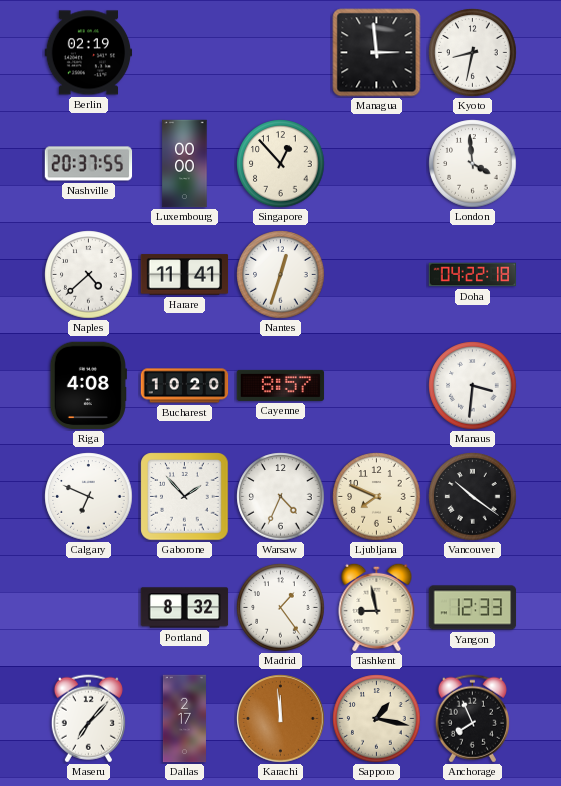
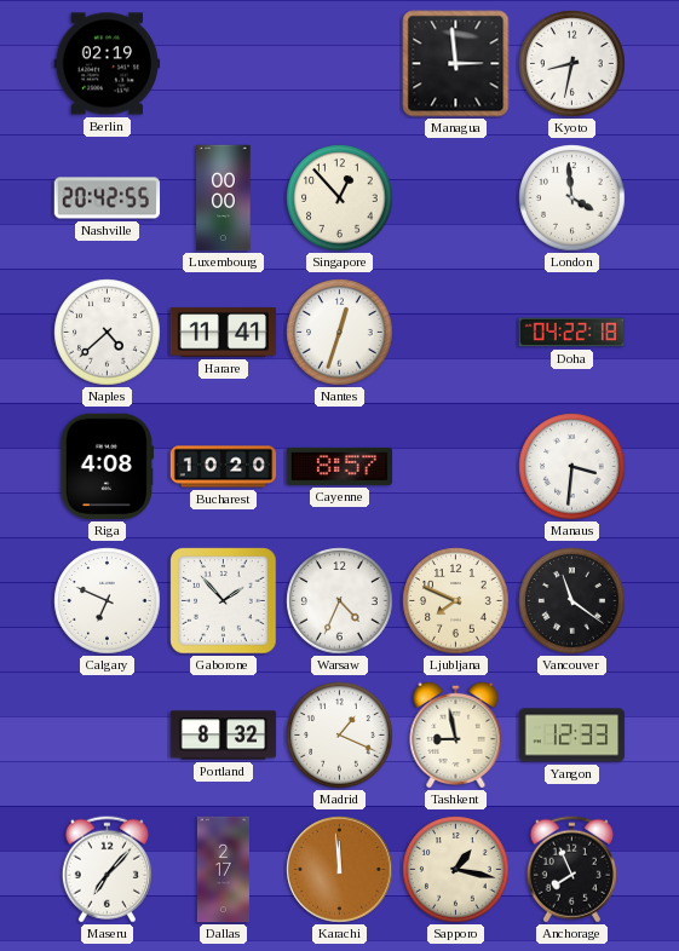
Nashville: 20:37 -> 20:42 (108, 198)
Vancouver: 10:21 -> 11:21 (572, 601)
Madrid: 1:24 -> 1:19 (340, 736)
